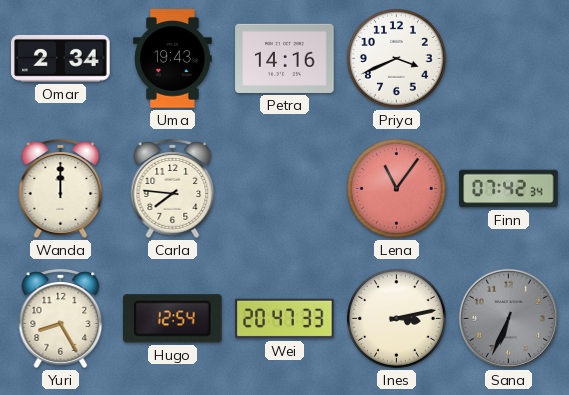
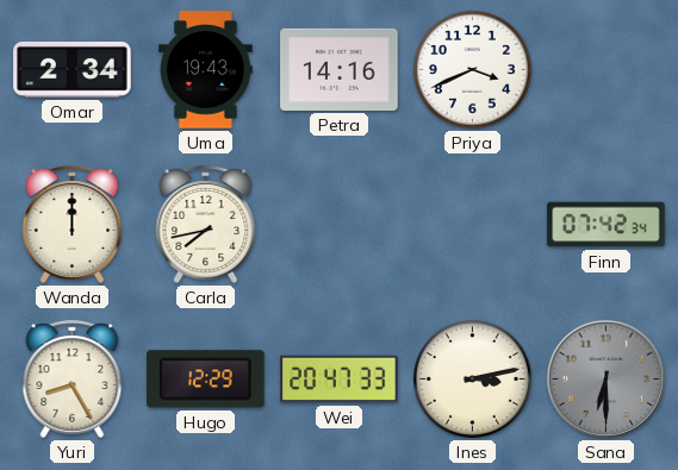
Carla: 7:46 -> 7:43 (206, 224)
Lena: 11:06 -> none (397, 189)
Hugo: 12:54 -> 12:29 (206, 380)
Sana: 6:34 -> 6:30 (605, 378)
